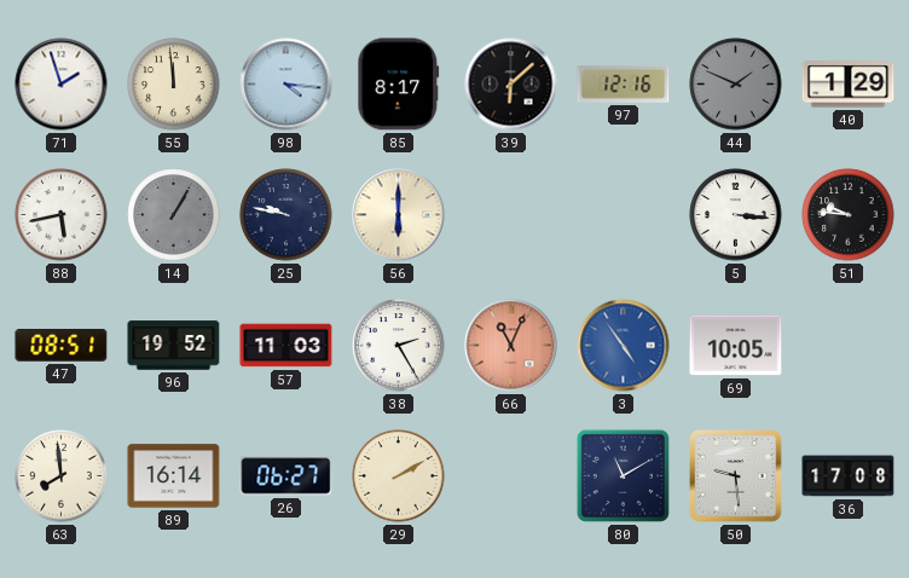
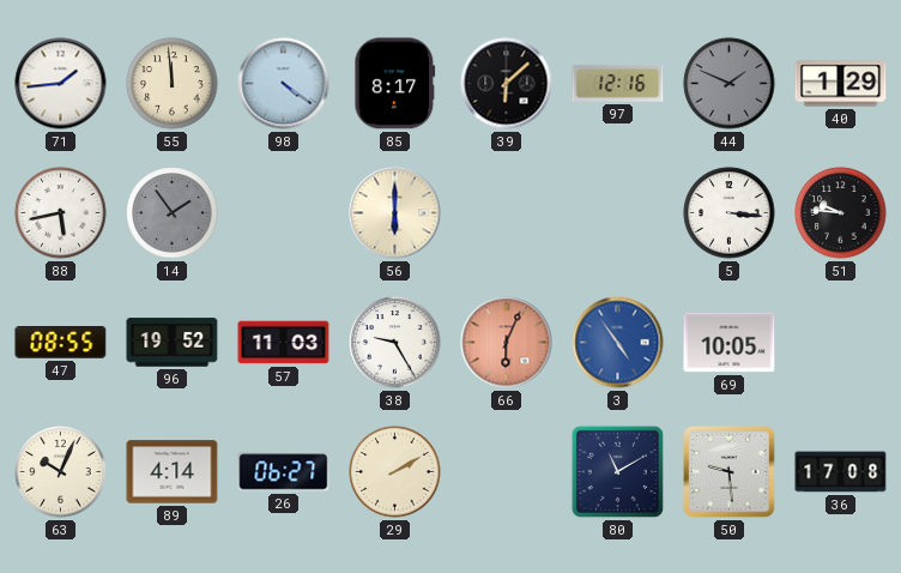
71: 1:57 -> 1:44 (61, 84)
98: 4:16 -> 4:21 (284, 84)
14: 1:05 -> 1:54 (173, 213)
25: 9:47 -> none (286, 215)
47: 08:51 -> 08:55 (61, 342)
38: 2:25 -> 9:25 (395, 343)
66: 11:04 -> 6:04 (507, 343)
63: 7:59 -> 10:04 (61, 472)
89: 16:14 -> 4:14 (173, 472)
